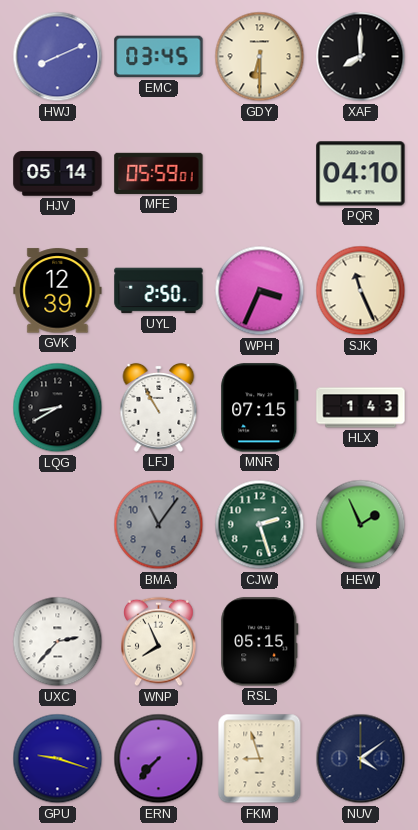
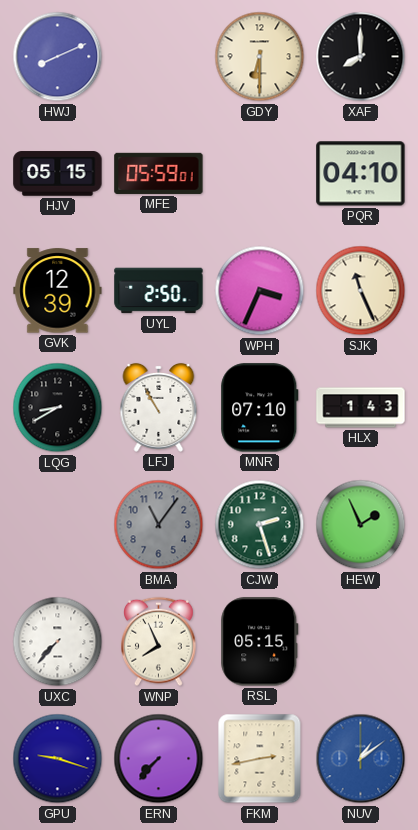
EMC: 03:45 -> none (159, 57)
HJV: 05:14 -> 05:15 (58, 174)
MNR: 07:15 -> 07:10 (260, 408)
UXC: 2:37 -> 7:37 (58, 642)
FKM: 8:57 -> 2:43 (260, 759)
NUV: 4:09 -> 1:09 (361, 759)
NUV dial: navy -> blue (361, 759)
